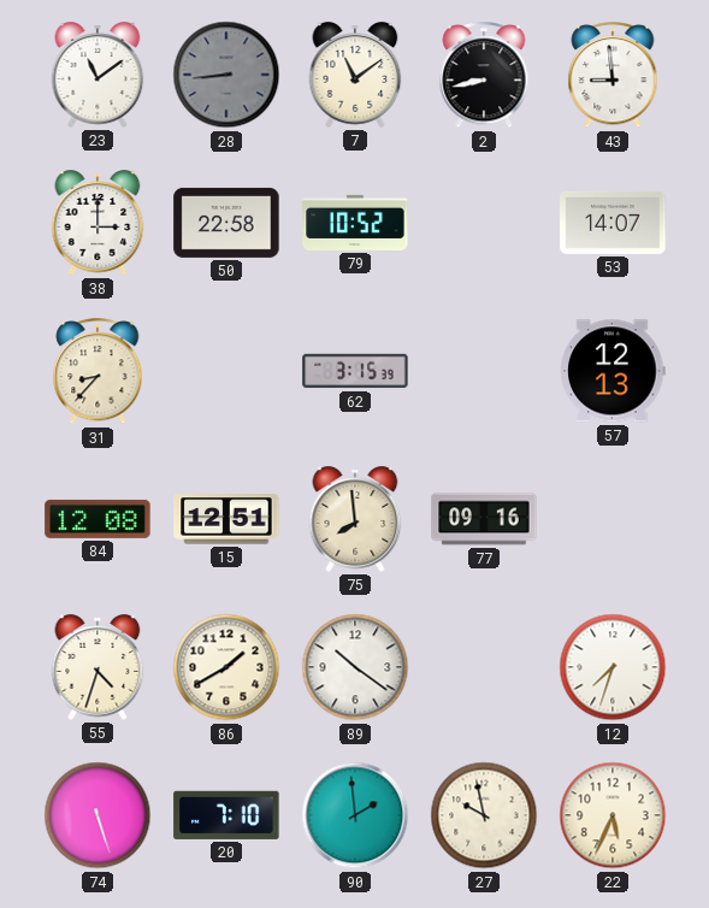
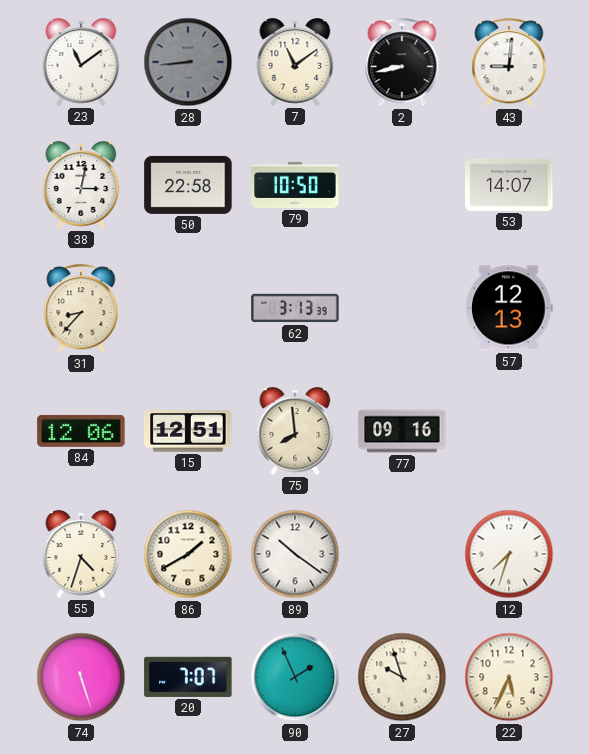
43: 8:59 -> 9:01 (509, 63)
38: 3:00 -> 3:02 (81, 185)
79: 10:52 -> 10:50 (295, 185)
62: 3:15 -> 3:13 (295, 308)
84: 12:08 -> 12:06 (81, 431)
20: 7:10 -> 7:07 (188, 677)
90: 1:59 -> 1:56 (295, 677)
27: 9:58 -> 9:57 (402, 677)
